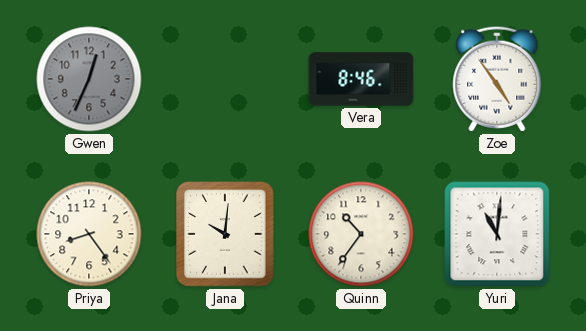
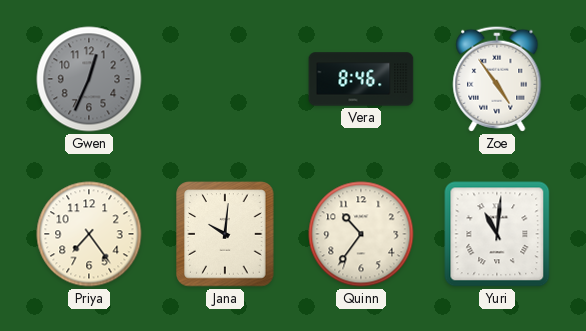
Priya: 8:24 -> 7:24 (89, 234)
